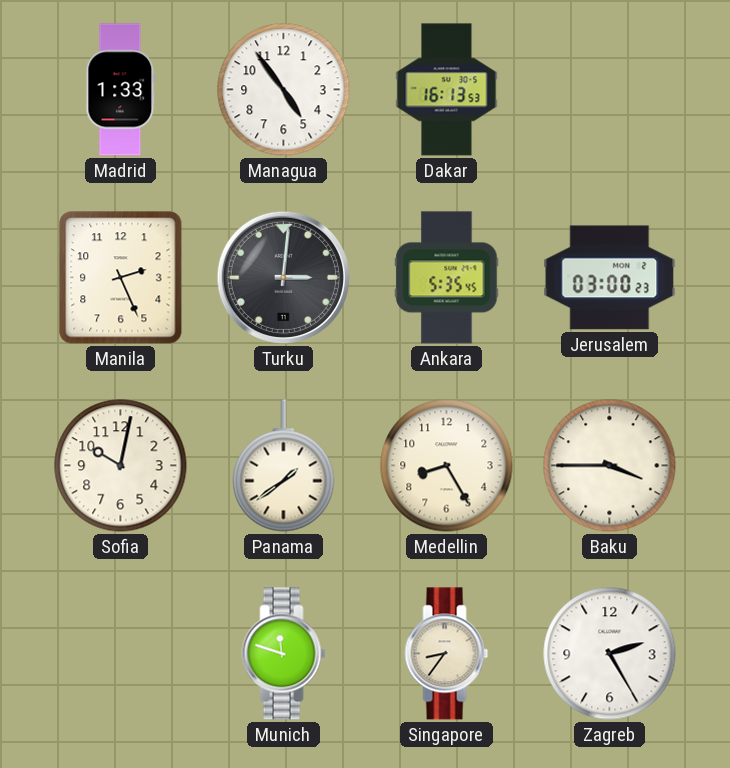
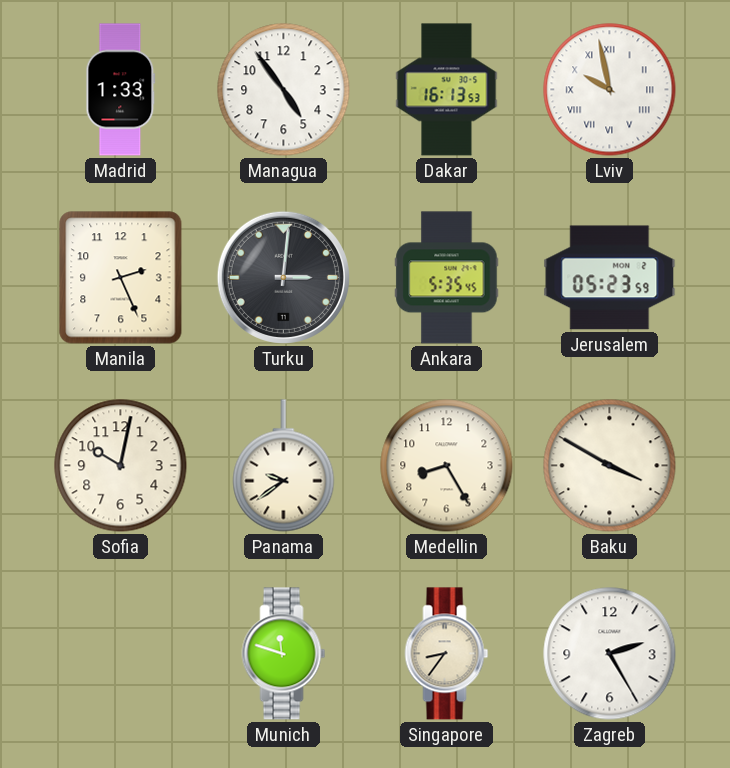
Lviv: none -> 9:58 (610, 90)
Jerusalem: 03:00 -> 05:23 (610, 278)
Panama: 1:39 -> 9:39 (284, 466)
Baku: 3:45 -> 3:50 (610, 466)
